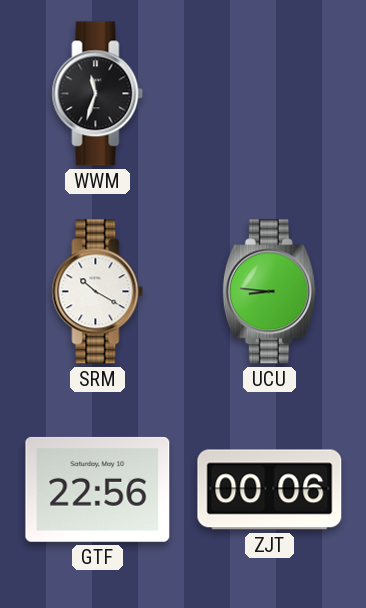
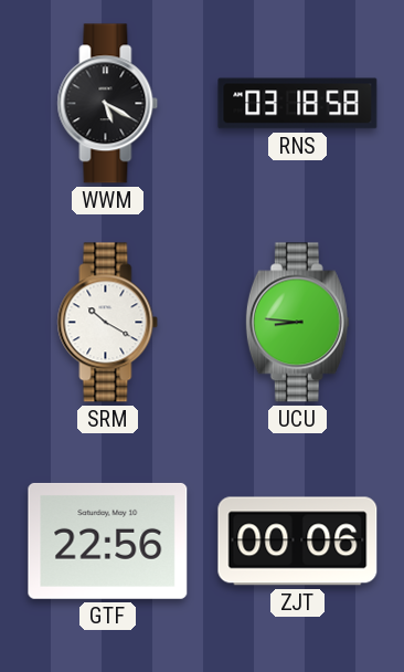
WWM: 11:33 -> 5:20 (108, 104)
RNS: none -> 03:18 (298, 104)
